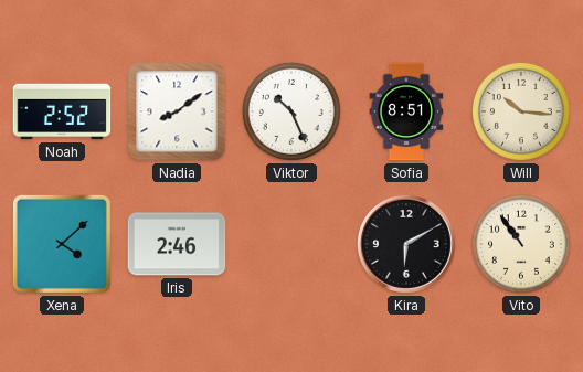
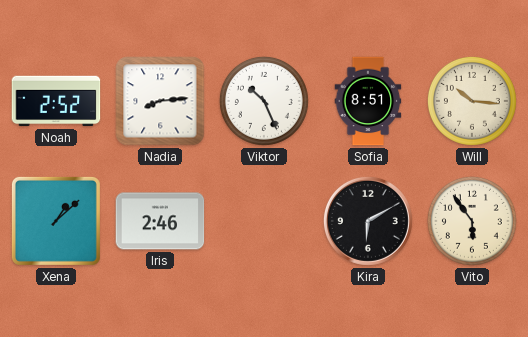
Nadia: 8:09 -> 8:14 (160, 101)
Xena: 4:08 -> 1:08 (56, 221)
Vito: 10:54 -> 5:54 (472, 221)
